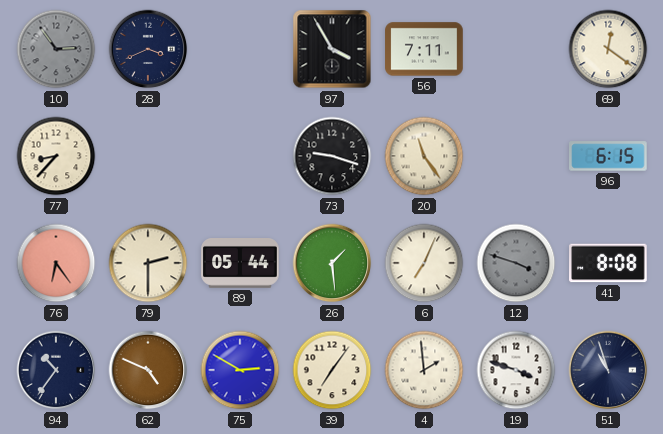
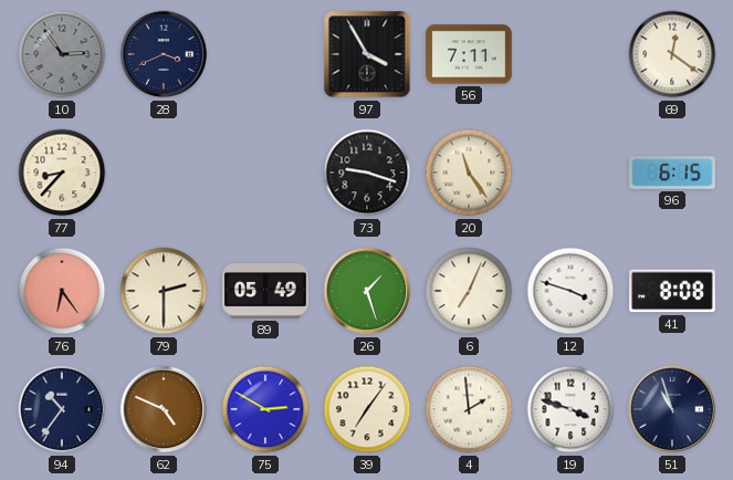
89: 05:44 -> 05:49 (265, 292)
26: 1:29 -> 1:27 (367, 291)
12 dial: grey -> white (570, 291)
